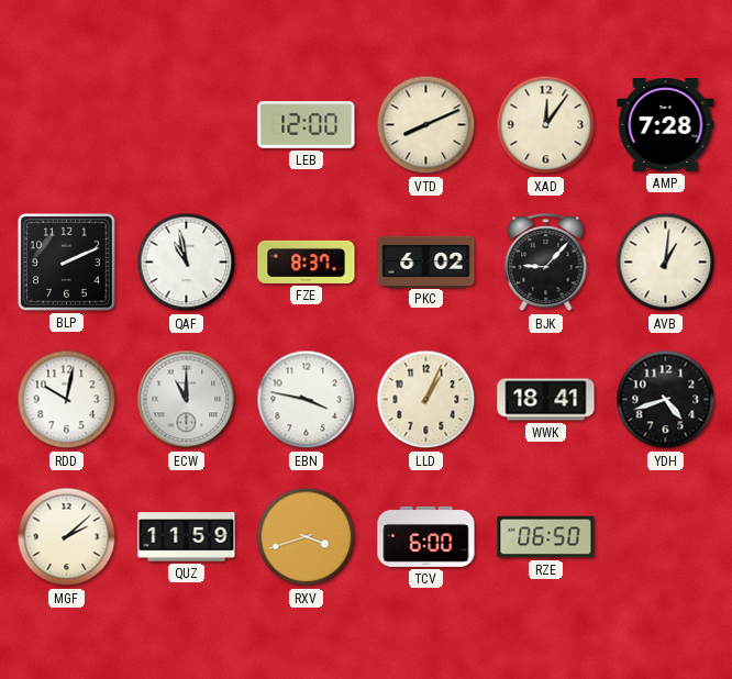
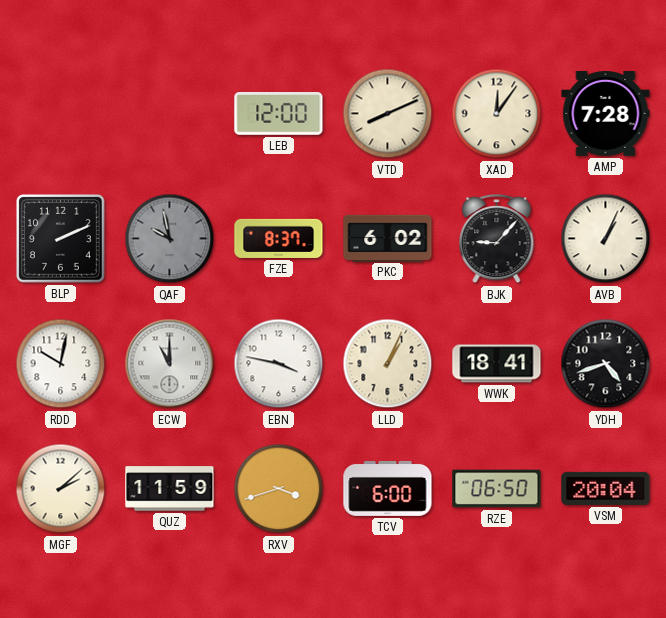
QAF: 10:58 -> 9:58 (170, 239)
QAF dial: white -> grey (170, 239)
AVB: 1:01 -> 1:04 (606, 239)
VSM: none -> 20:04 (606, 488)
